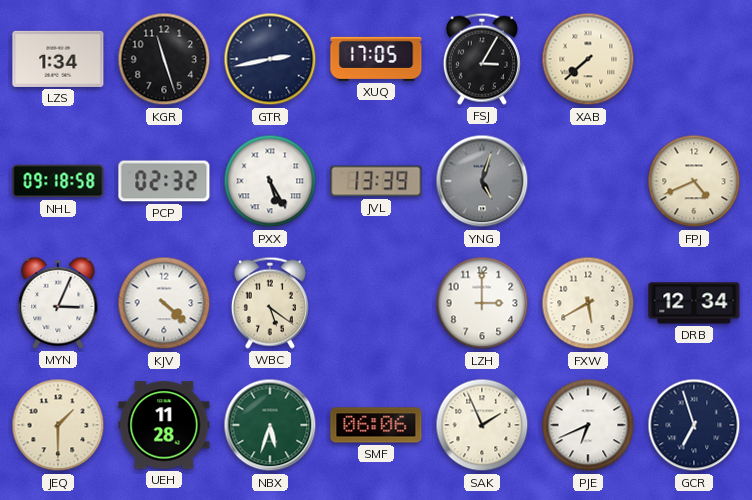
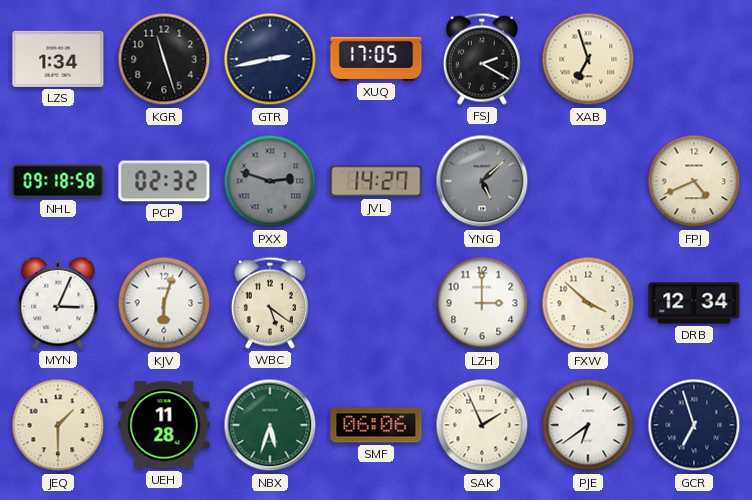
FSJ: 3:05 -> 2:20 (482, 59)
XAB: 7:38 -> 6:57 (588, 59)
PXX: 5:25 -> 2:48 (270, 181)
PXX dial: white -> grey (270, 181)
JVL: 13:39 -> 14:27 (376, 181)
YNG: 5:03 -> 5:08 (482, 181)
KJV: 4:22 -> 6:03 (164, 303)
FXW: 5:40 -> 3:52 (588, 303)
PJE: 6:41 -> 6:39 (588, 425)
